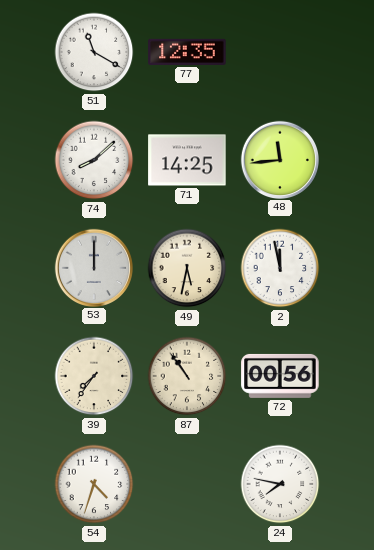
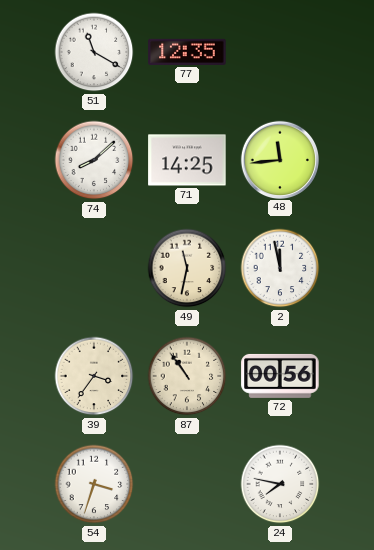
53: 12:00 -> none (93, 267)
49: 5:32 -> 11:32 (187, 268)
39: 7:36 -> 3:36 (94, 376)
54: 4:33 -> 3:33 (94, 484)
